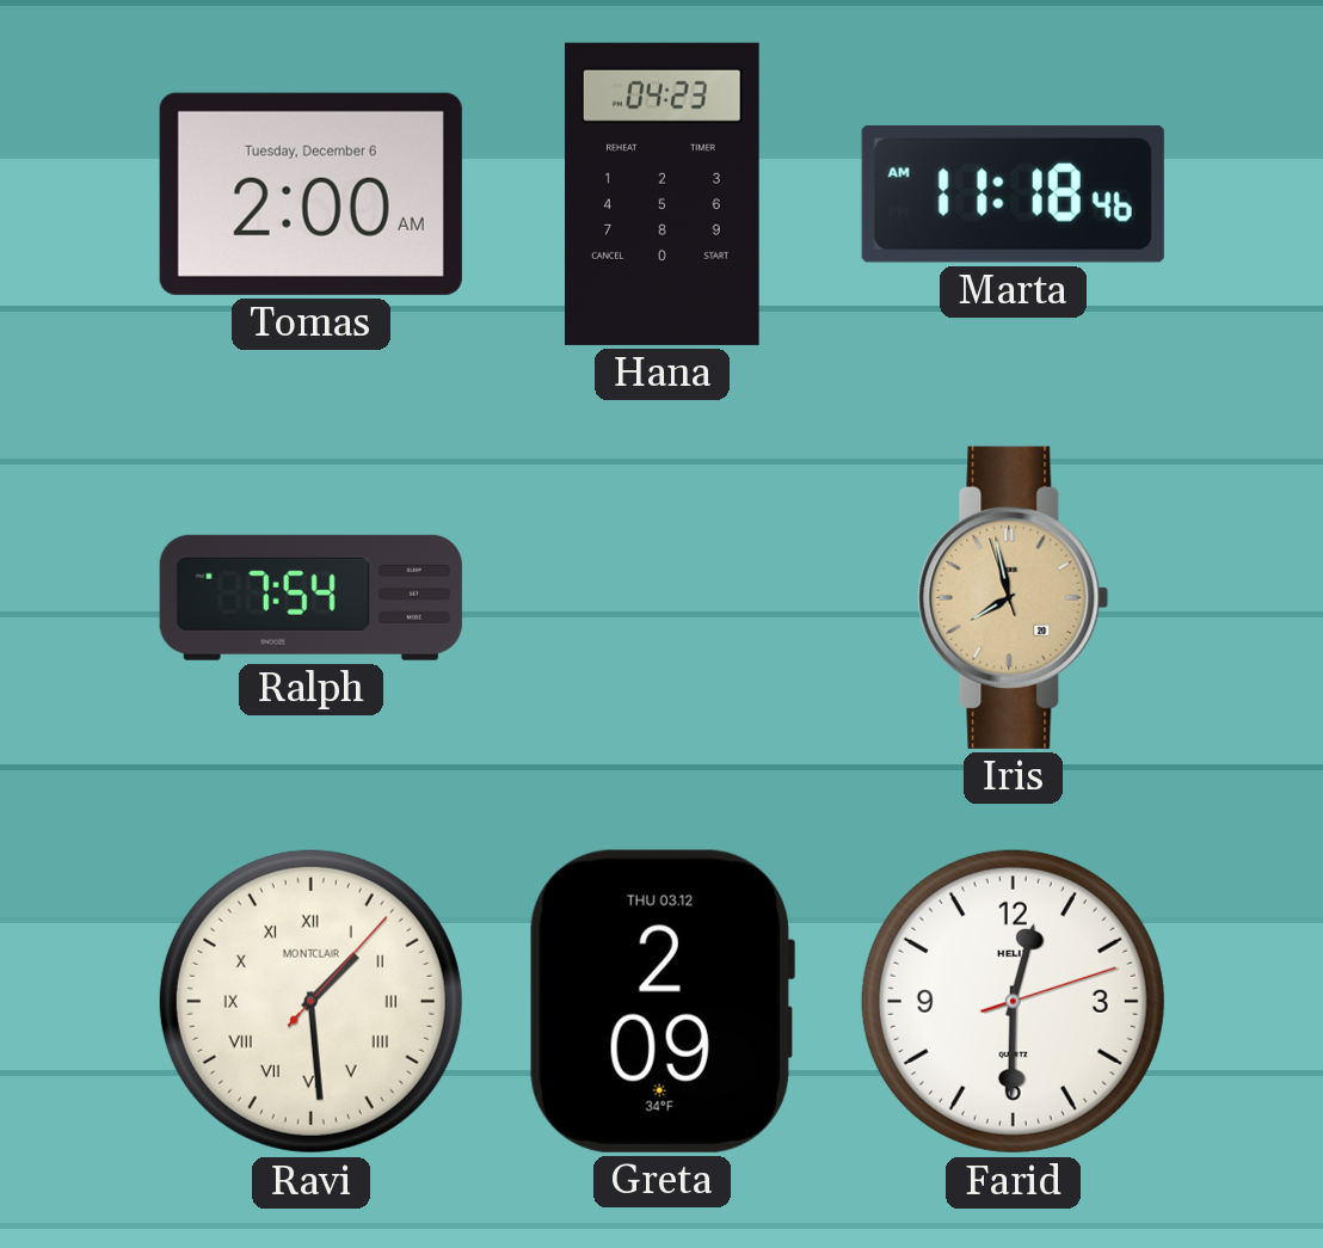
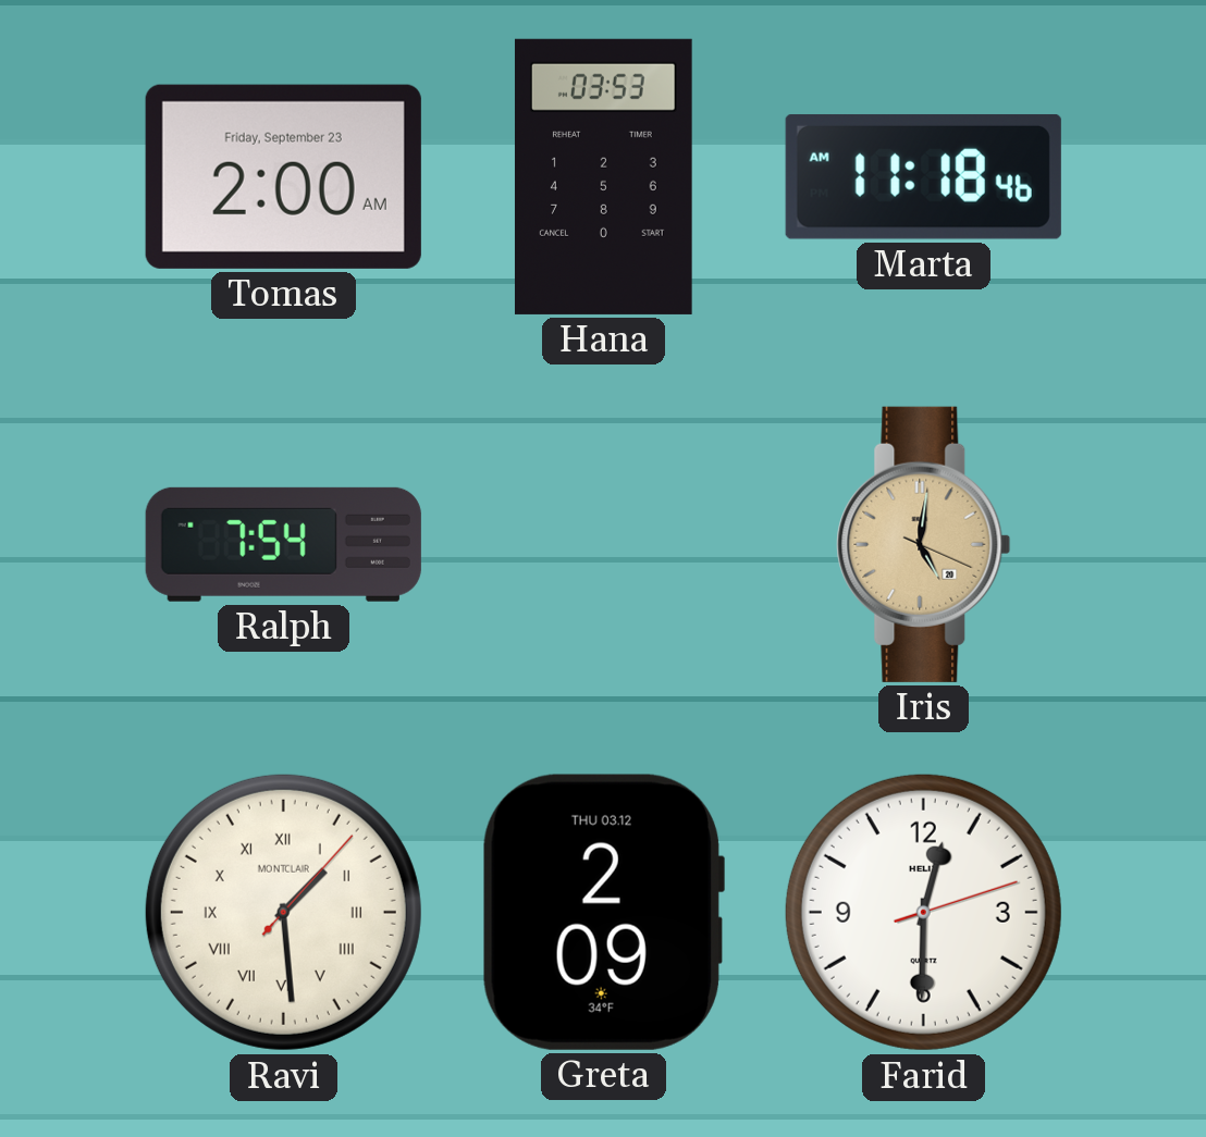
Tomas date: Tuesday, December 6 -> Friday, September 23 (283, 176)
Hana: 04:23 -> 03:53 (603, 176)
Iris: 7:57 -> 5:01 (924, 544)
